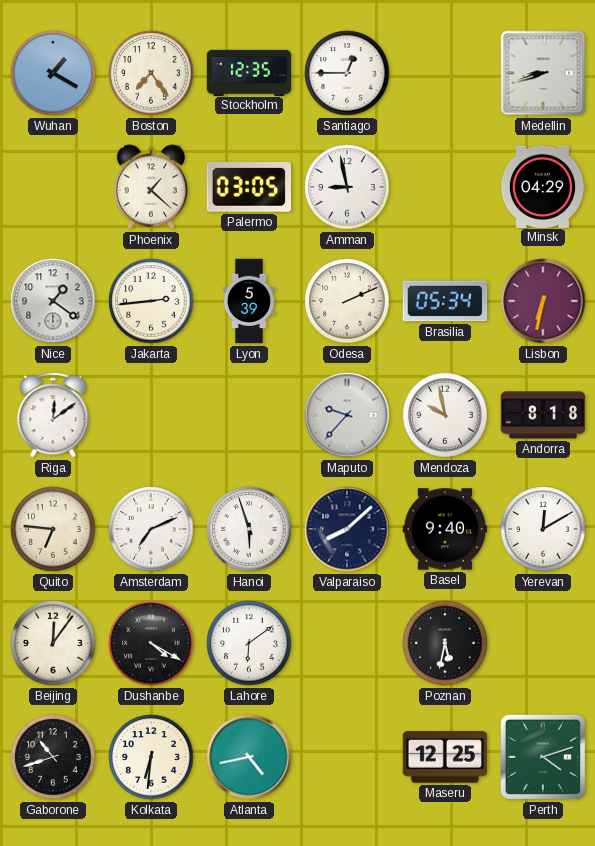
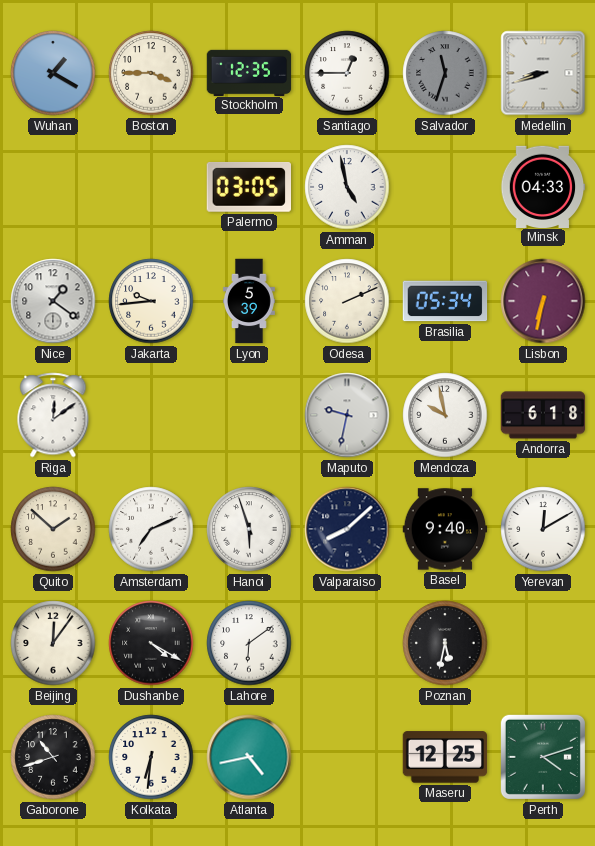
Boston: 7:24 -> 3:45 (151, 73)
Salvador: none -> 11:33 (445, 73)
Phoenix: 1:22 -> none (151, 187)
Amman: 8:58 -> 4:58 (347, 187)
Minsk: 04:29 -> 04:33 (543, 186)
Jakarta: 2:44 -> 9:44 (151, 301)
Maputo: 9:37 -> 9:32 (347, 415)
Andorra: 8:18 -> 6:18 (543, 415)
Quito: 6:46 -> 1:52 (53, 529)
